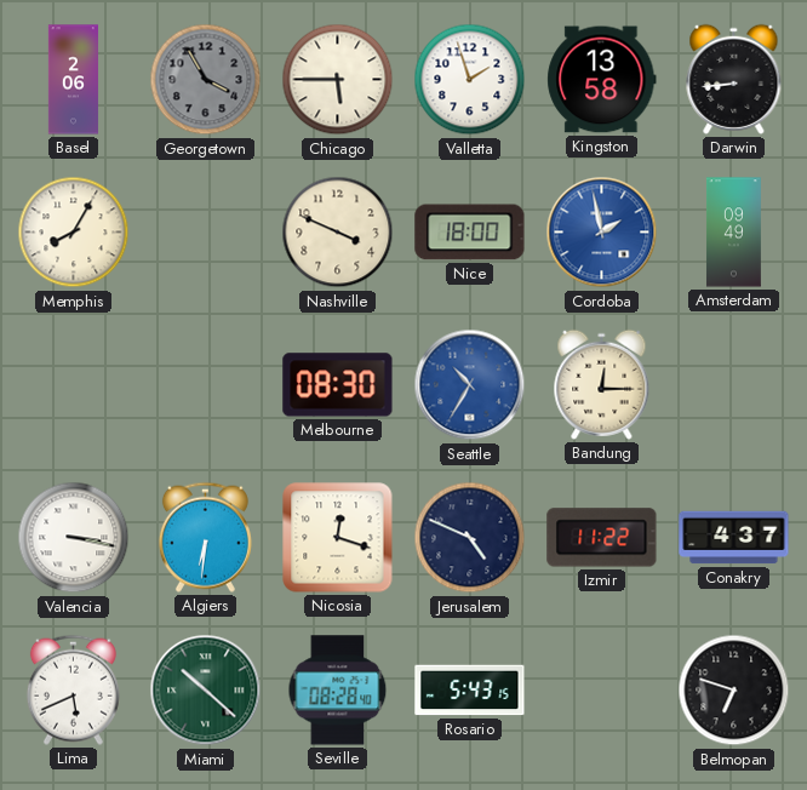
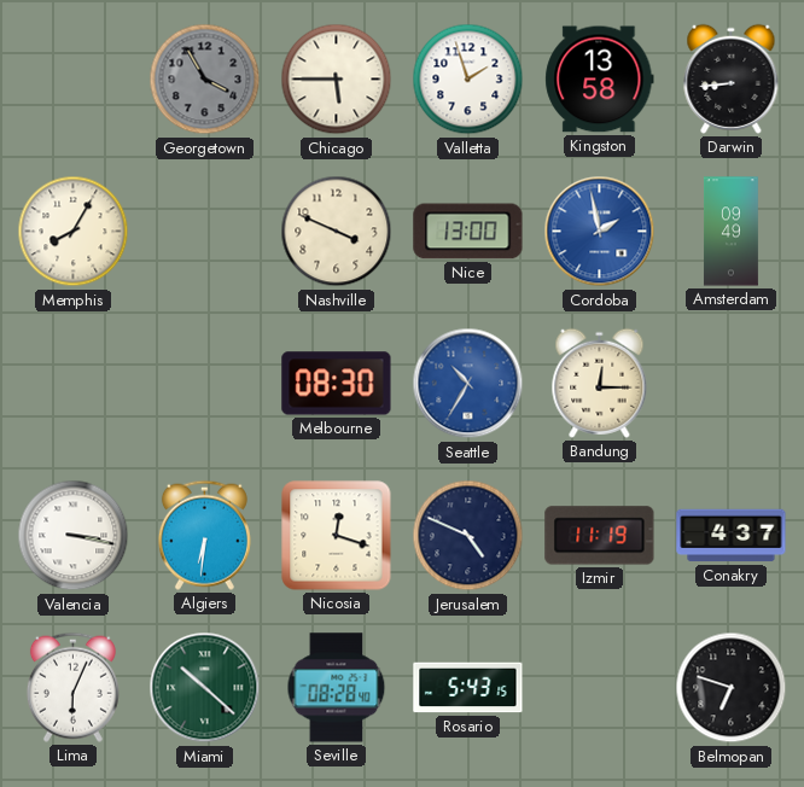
Basel: 2:06 -> none (73, 80)
Nice: 18:00 -> 13:00 (468, 232)
Izmir: 11:22 -> 11:19 (600, 536)
Lima: 5:41 -> 6:04 (72, 687)
